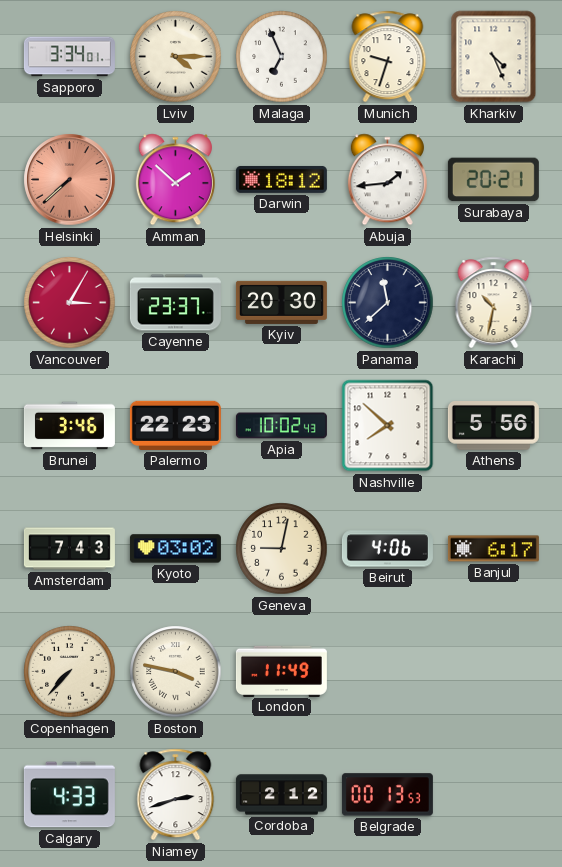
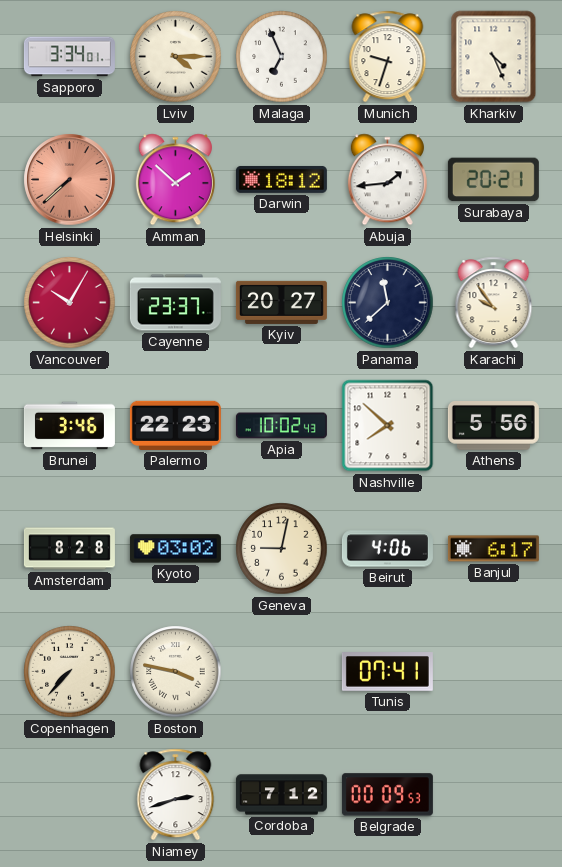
Vancouver: 3:05 -> 10:05 (70, 303)
Kyiv: 20:30 -> 20:27 (281, 302)
Karachi: 10:32 -> 9:54 (494, 303)
Amsterdam: 7:43 -> 8:28 (69, 549)
London: 11:49 -> none (281, 671)
Tunis: none -> 07:41 (387, 672)
Calgary: 4:33 -> none (69, 795)
Cordoba: 2:12 -> 7:12 (281, 795)
Belgrade: 00:13 -> 00:09 (387, 795)
